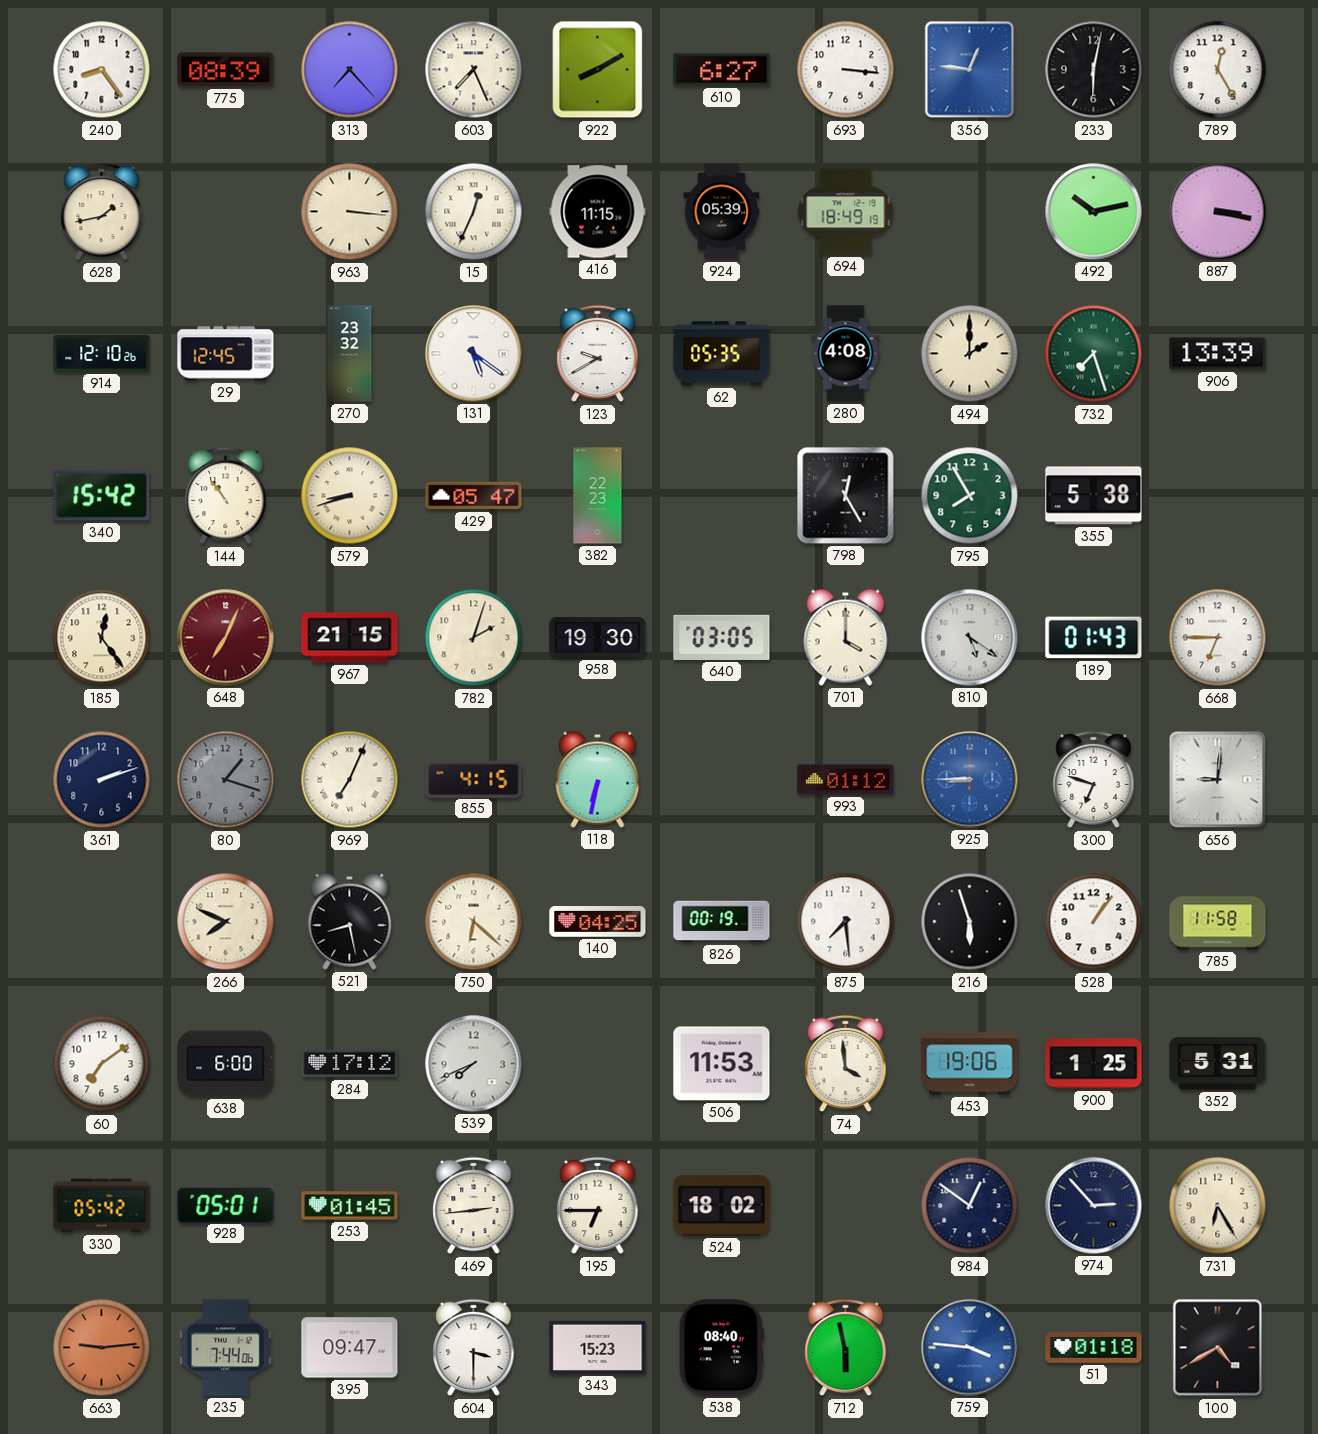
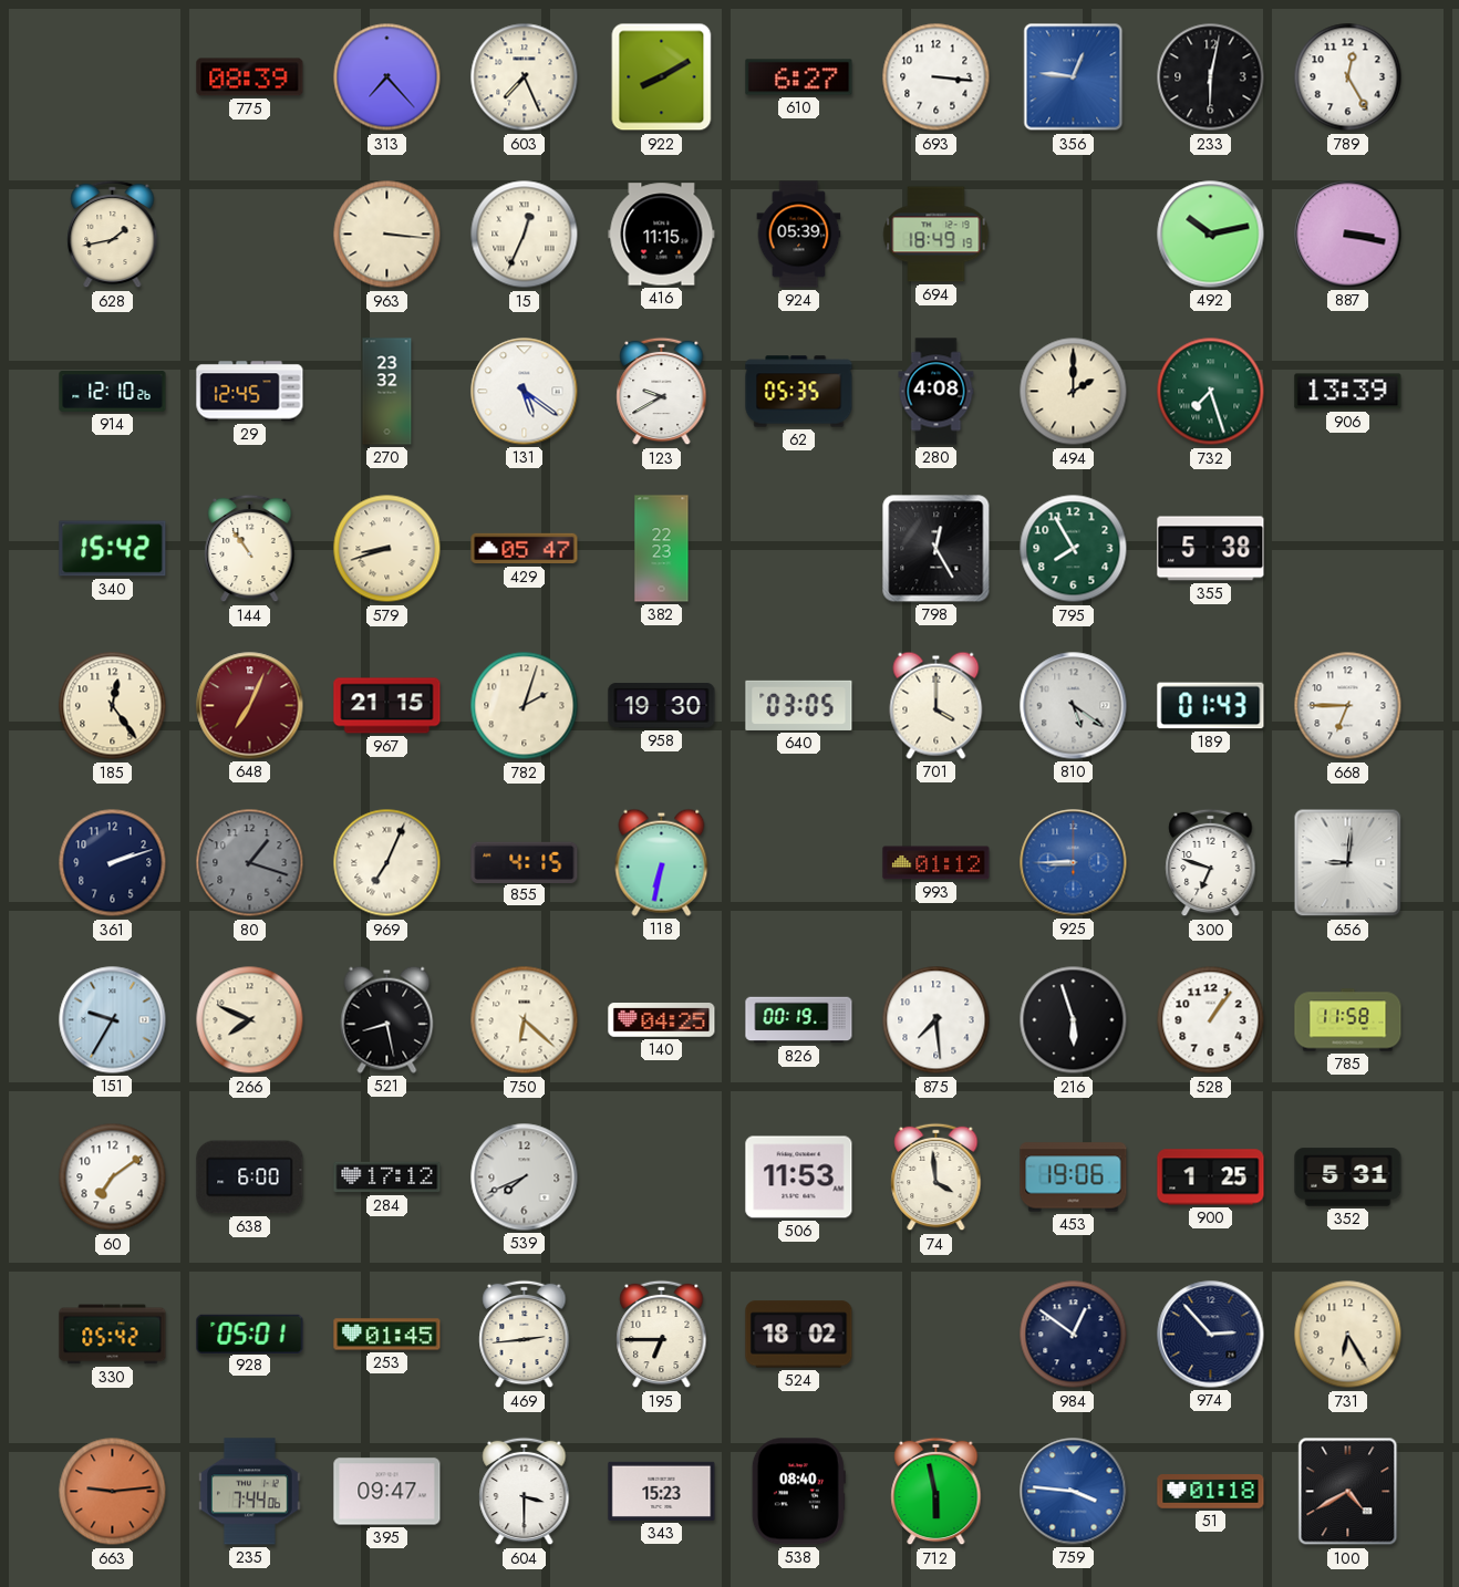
240: 8:24 -> none (102, 70)
151: none -> 9:35 (113, 1020)
